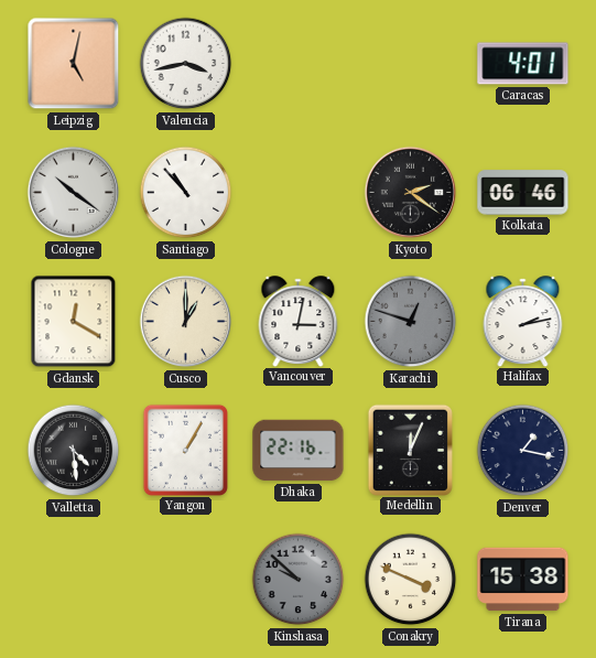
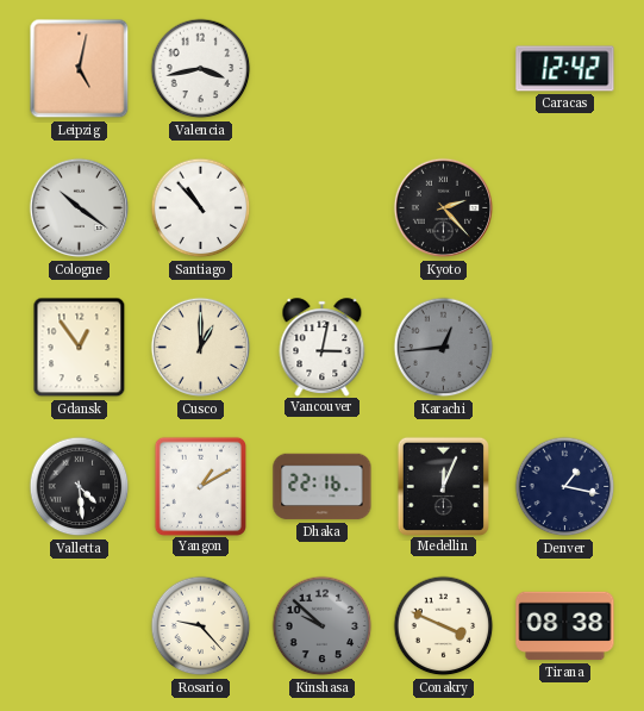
Caracas: 4:01 -> 12:42 (565, 69)
Kyoto: 2:21 -> 2:23 (444, 208)
Kolkata: 06:46 -> none (523, 193)
Gdansk: 12:20 -> 12:54 (80, 348)
Karachi: 12:48 -> 12:44 (444, 348)
Halifax: 2:13 -> none (523, 321)
Yangon: 1:05 -> 1:10 (200, 486)
Rosario: none -> 9:23 (201, 626)
Tirana: 15:38 -> 08:38 (565, 626)
